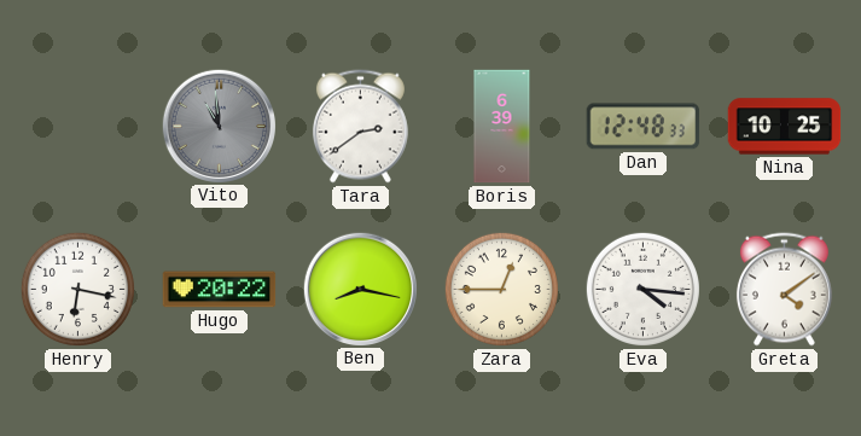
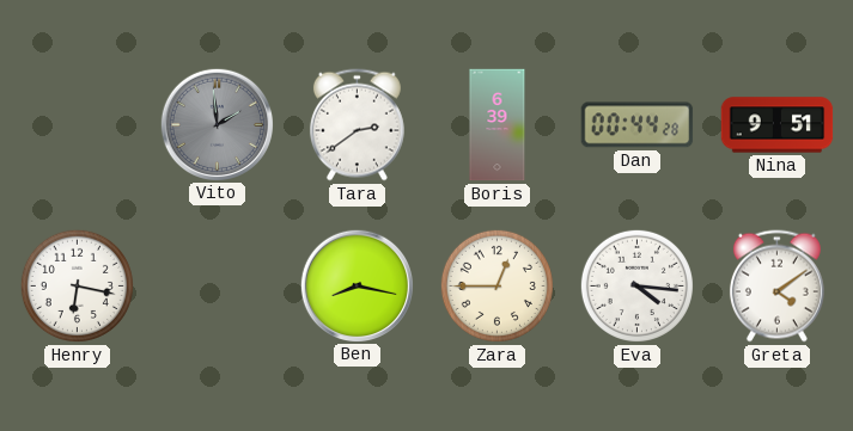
Vito: 10:59 -> 1:59 (217, 124)
Dan: 12:48 -> 00:44 (638, 125)
Nina: 10:25 -> 9:51 (778, 125)
Hugo: 20:22 -> none (220, 290)
